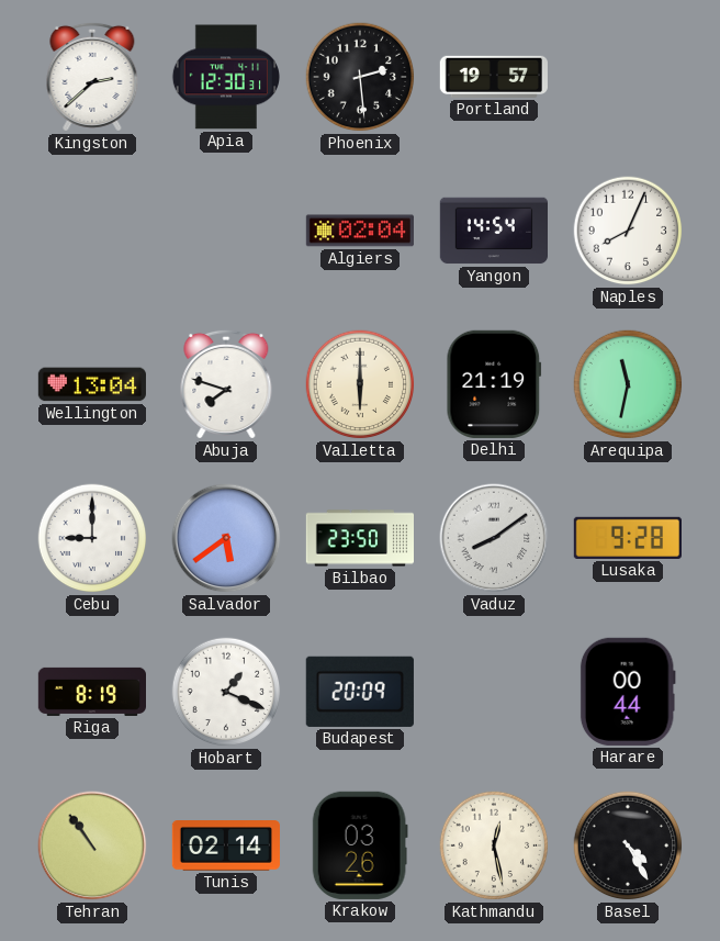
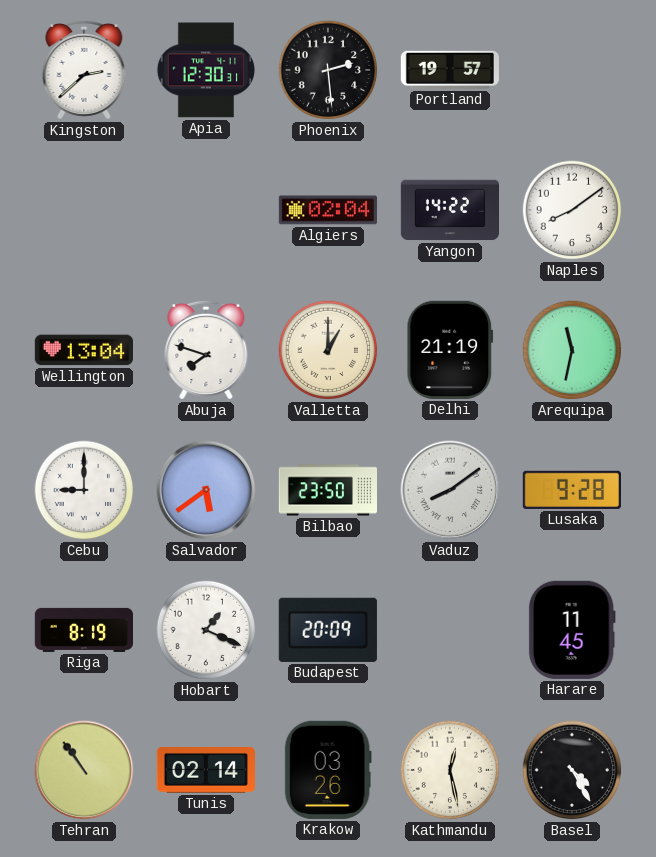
Yangon: 14:54 -> 14:22 (449, 210)
Naples: 8:04 -> 8:09 (572, 210)
Valletta: 6:00 -> 1:00 (328, 350)
Harare: 00:44 -> 11:45 (572, 630)
